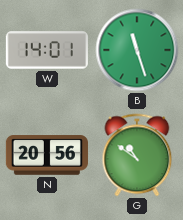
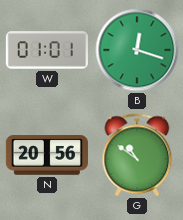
W: 14:01 -> 01:01 (47, 50)
B: 11:27 -> 12:18 (137, 50)
